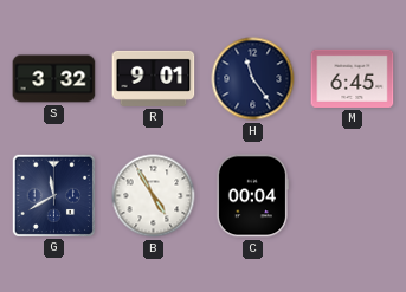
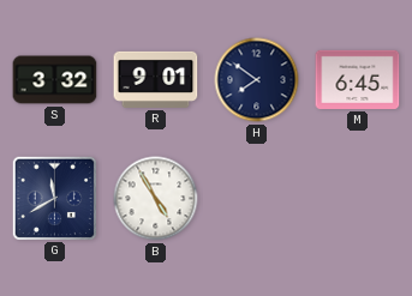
H: 11:24 -> 7:51 (257, 80)
C: 00:04 -> none (252, 196)
